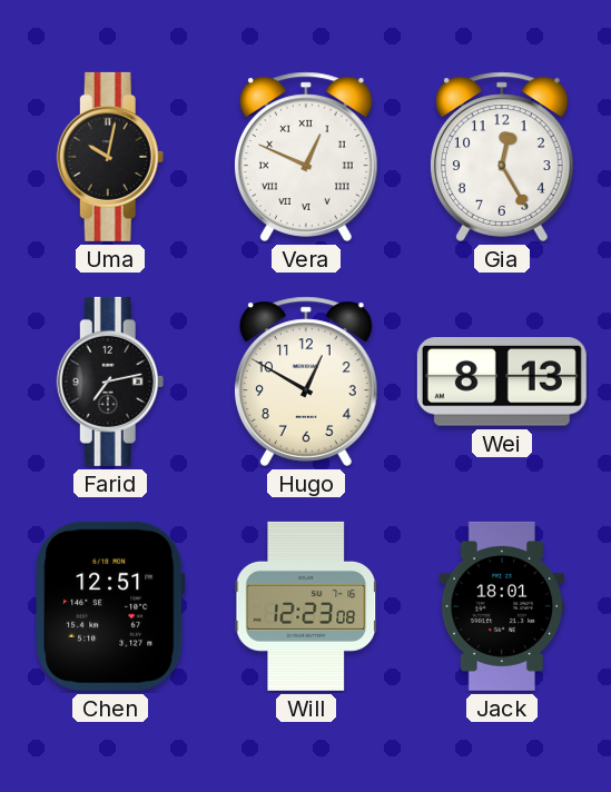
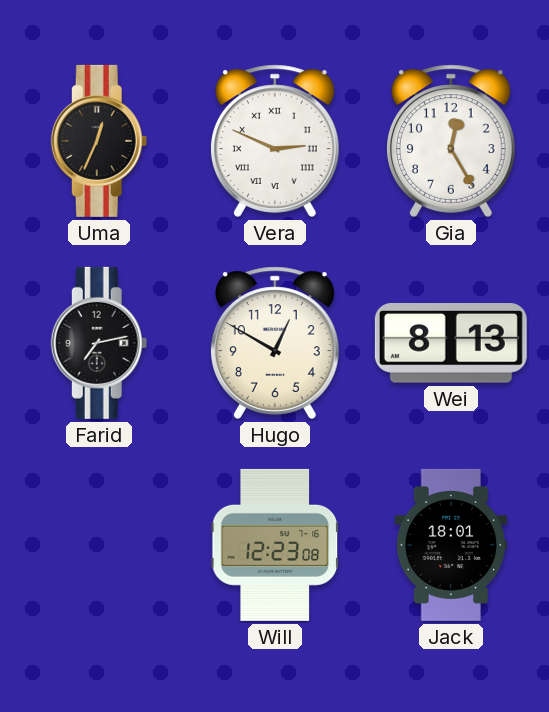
Uma: 10:02 -> 12:34 (99, 141)
Vera: 12:49 -> 2:49 (275, 141)
Chen: 12:51 -> none (110, 606)
